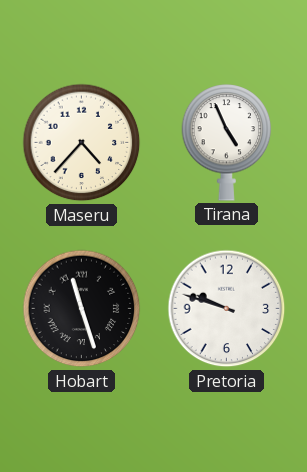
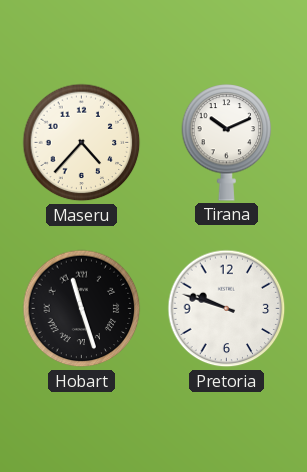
Tirana: 4:56 -> 10:11 (227, 143)
